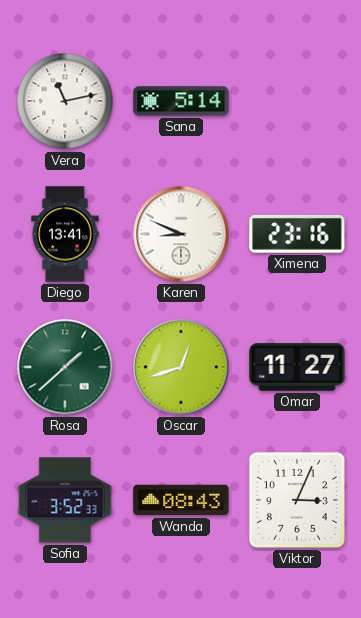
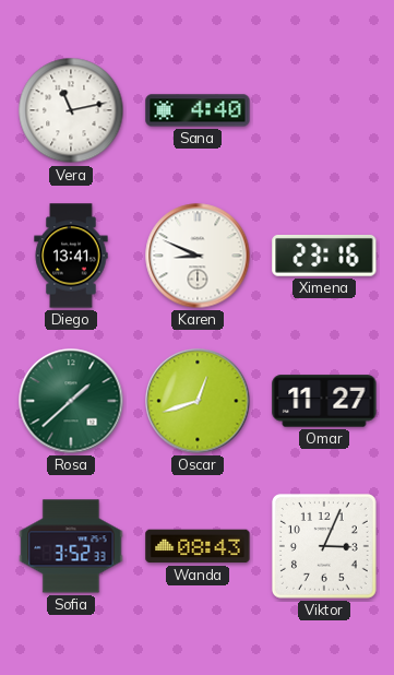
Sana: 5:14 -> 4:40 (198, 110)
